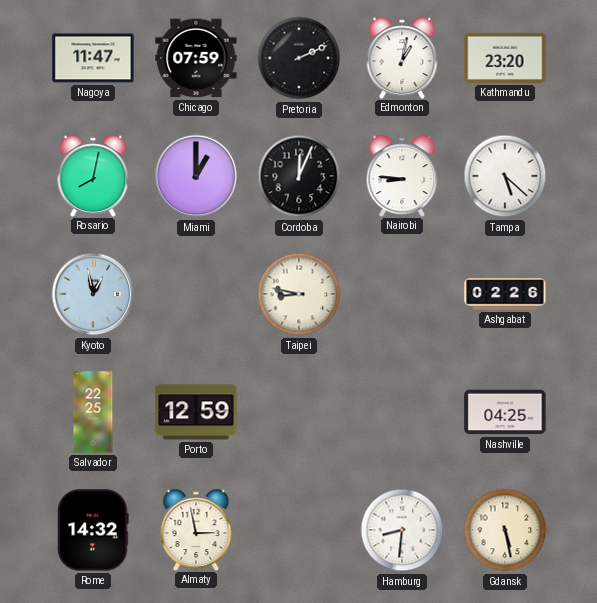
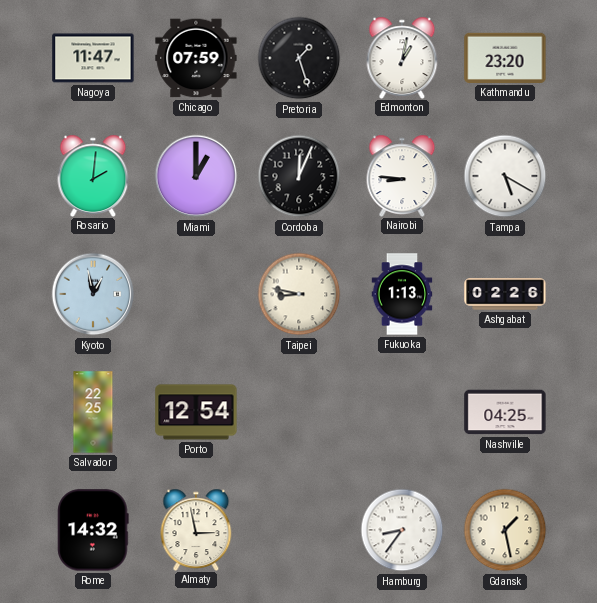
Pretoria: 2:11 -> 1:27 (299, 58)
Rosario: 8:02 -> 2:01 (93, 175)
Tampa: 5:22 -> 5:20 (505, 176)
Fukuoka: none -> 1:13 (402, 294)
Porto: 12:59 -> 12:54 (196, 412)
Hamburg: 8:31 -> 8:36 (402, 530)
Gdansk: 5:28 -> 1:28 (505, 530)
